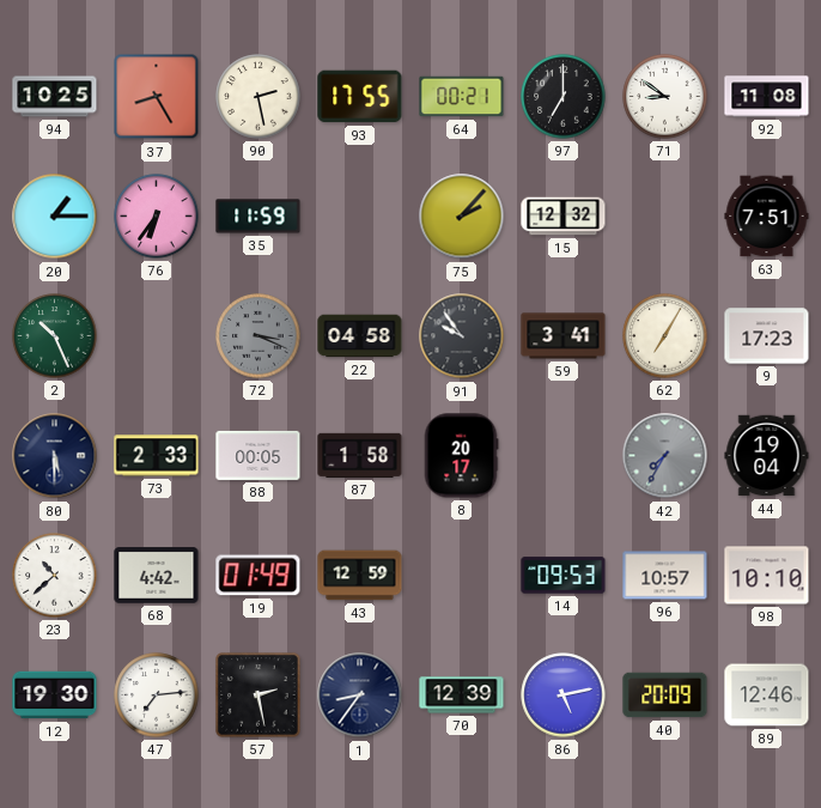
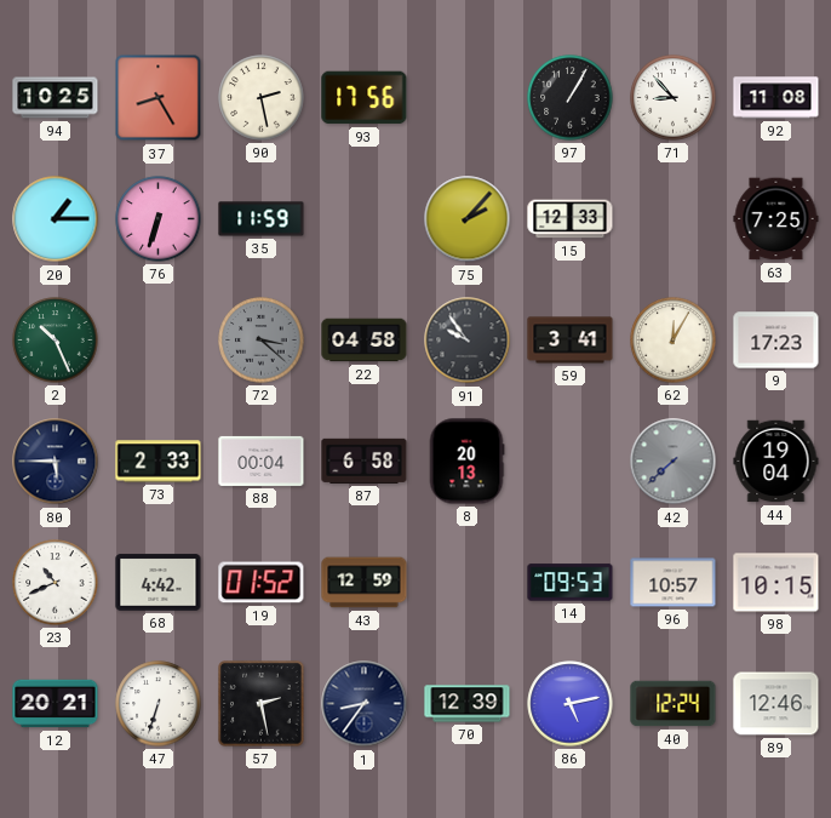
93: 17:55 -> 17:56 (365, 98)
64: 00:21 -> none (462, 97)
97: 7:00 -> 1:05 (571, 98)
71: 8:51 -> 8:53 (674, 98)
76: 6:36 -> 6:33 (159, 219)
15: 12:32 -> 12:33 (571, 219)
63: 7:51 -> 7:25 (776, 219)
72: 3:19 -> 3:22 (262, 341)
62: 7:05 -> 12:05 (674, 341)
80: 5:30 -> 5:45 (56, 462)
88: 00:05 -> 00:04 (262, 461)
87: 1:58 -> 6:58 (365, 461)
8: 20:17 -> 20:13 (466, 462)
42: 7:35 -> 7:38 (674, 462)
23: 10:38 -> 10:41 (56, 583)
19: 01:49 -> 01:52 (262, 583)
98: 10:10 -> 10:15 (776, 583)
12: 19:30 -> 20:21 (56, 704)
47: 7:14 -> 6:33 (159, 704)
40: 20:09 -> 12:24 (674, 704)
